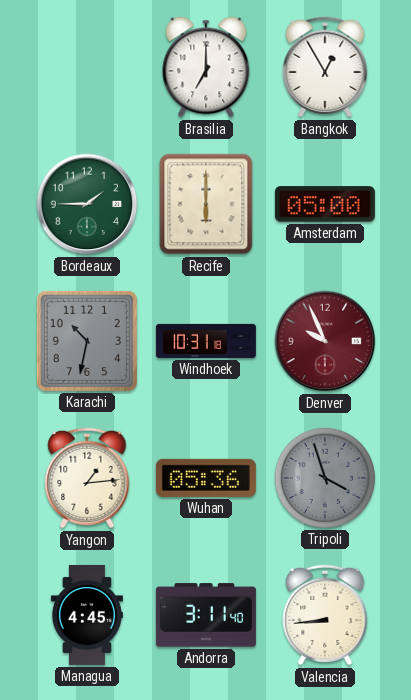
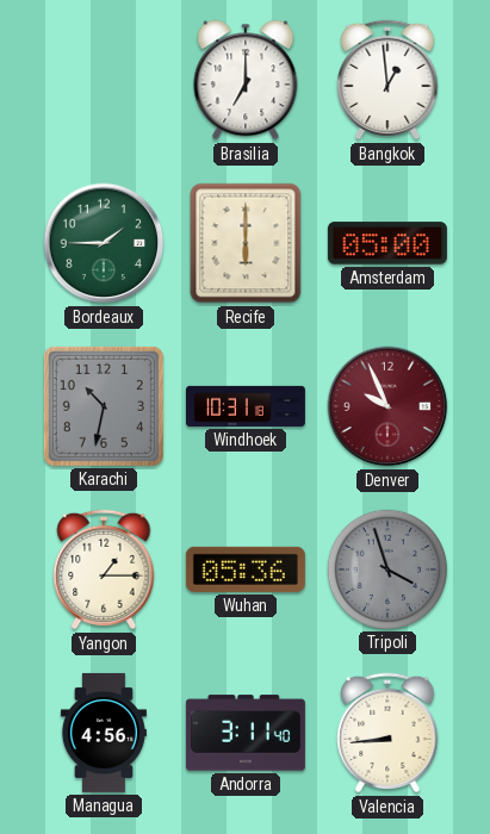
Bangkok: 12:55 -> 12:59 (387, 80)
Yangon: 1:14 -> 1:15 (104, 570)
Managua: 4:45 -> 4:56 (104, 733)
